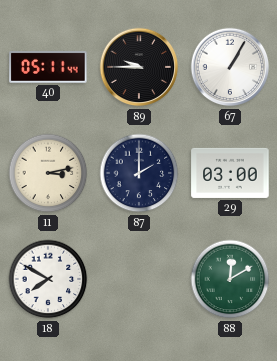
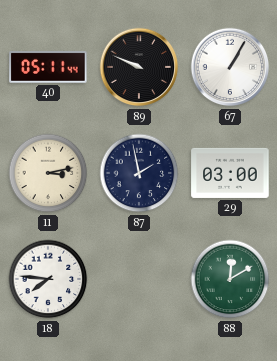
89: 9:45 -> 9:49 (139, 67)
87: 2:00 -> 1:58 (139, 173)
18: 7:50 -> 7:46 (48, 279)
